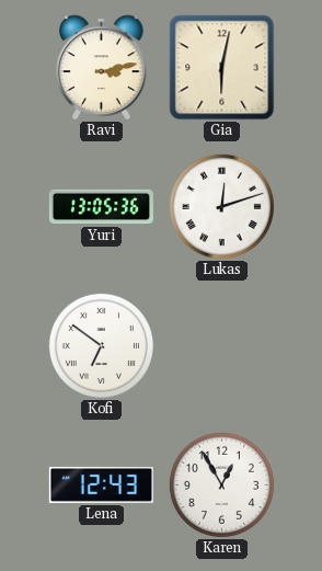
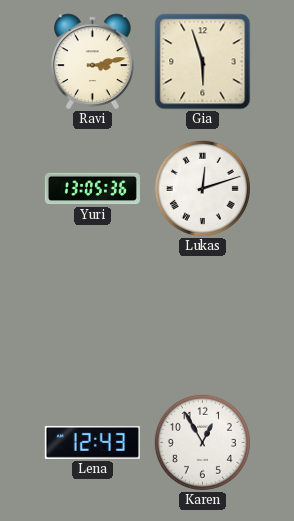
Gia: 6:02 -> 5:57 (203, 62)
Kofi: 6:51 -> none (101, 345)
